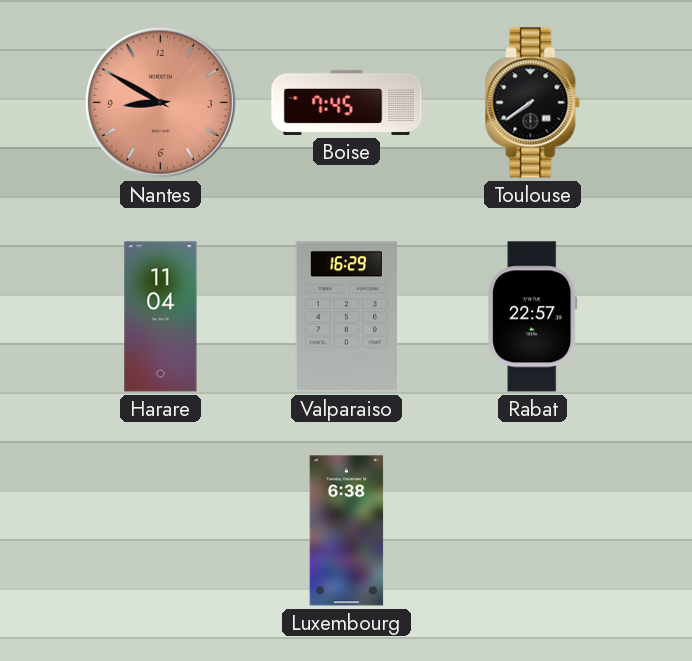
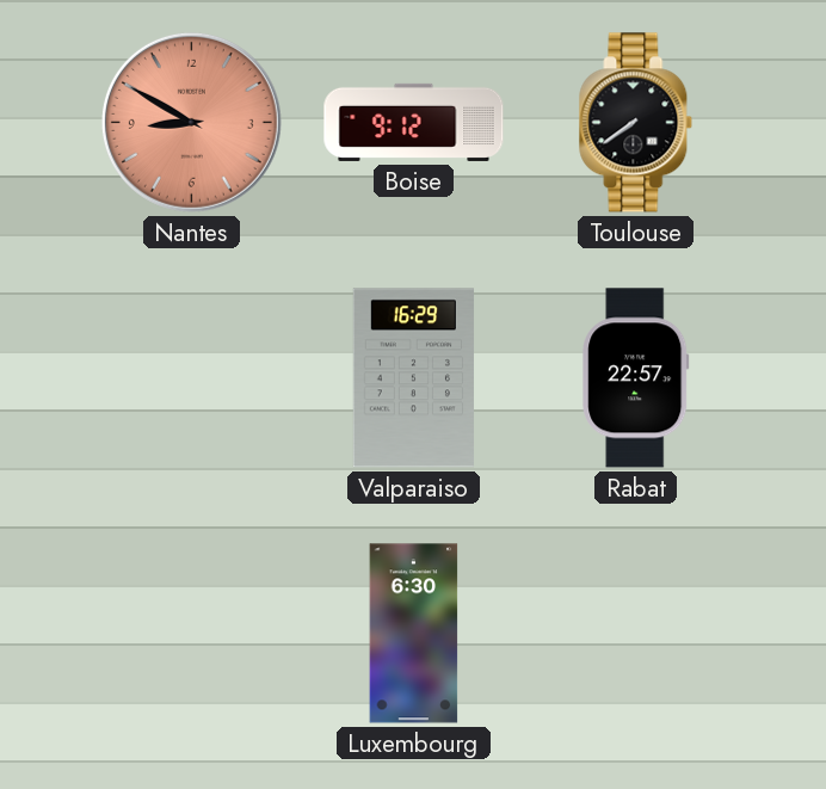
Boise: 7:45 -> 9:12 (414, 122)
Harare: 11:04 -> none (161, 317)
Luxembourg: 6:38 -> 6:30 (414, 634)
